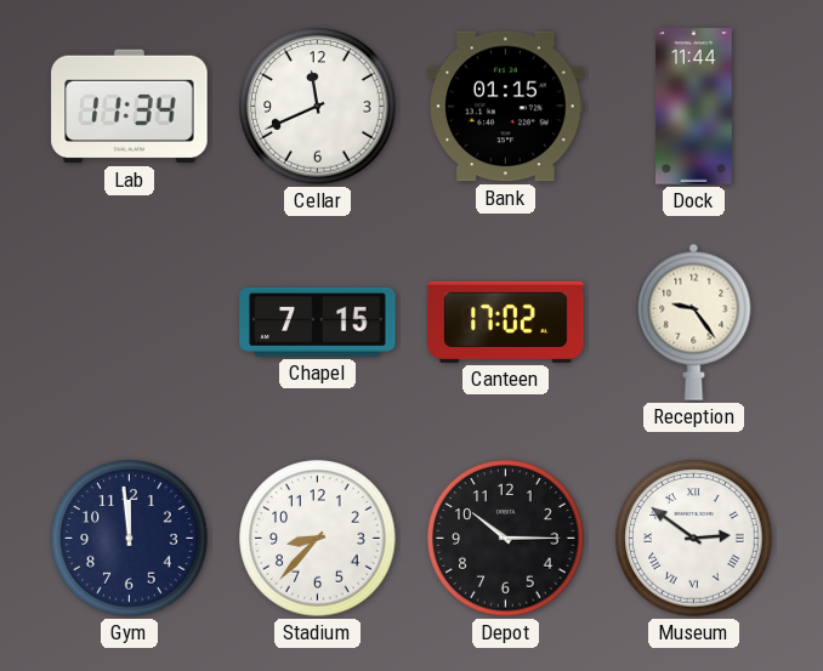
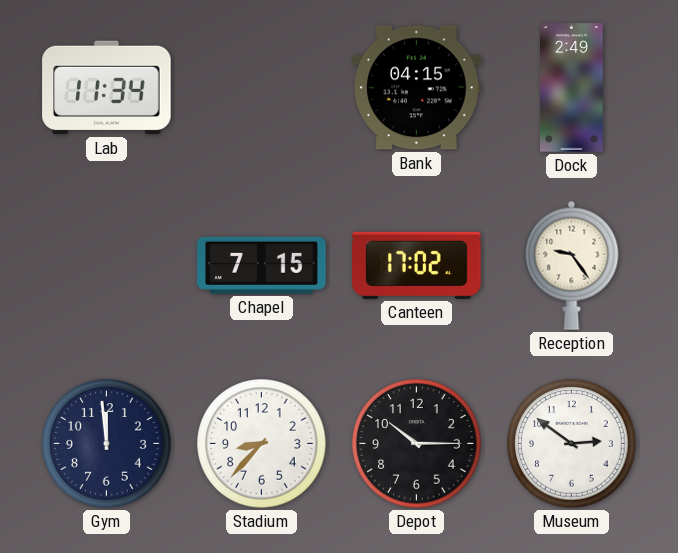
Cellar: 11:41 -> none (318, 107)
Bank: 01:15 -> 04:15 (417, 88)
Dock: 11:44 -> 2:49 (572, 88)
Museum numerals: Roman -> Arabic (572, 444)
